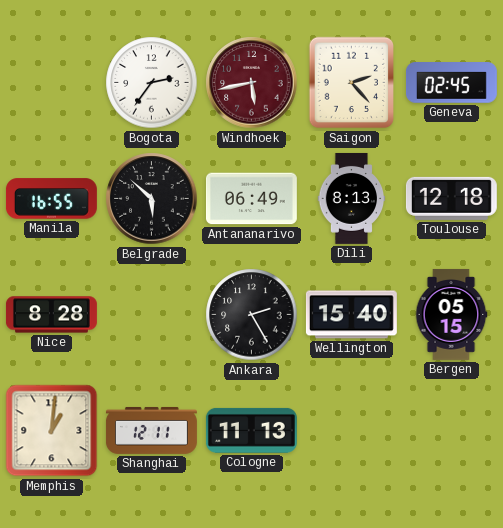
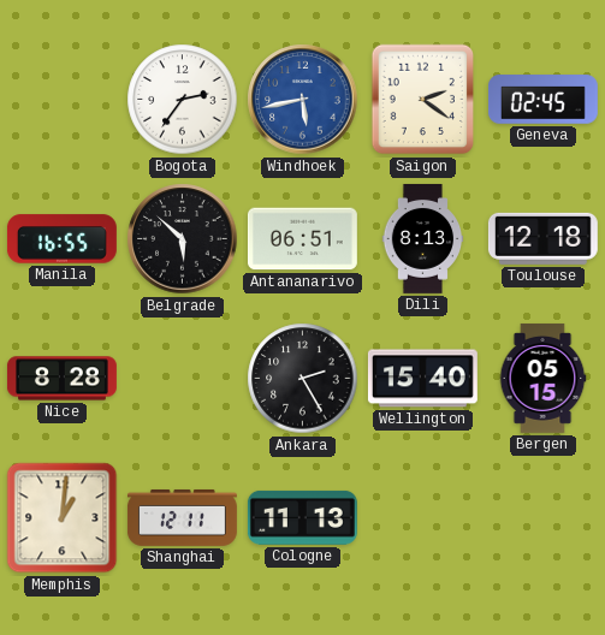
Windhoek dial: burgundy -> blue (303, 100)
Saigon: 2:23 -> 2:21 (423, 100)
Antananarivo: 06:49 -> 06:51 (302, 239)
